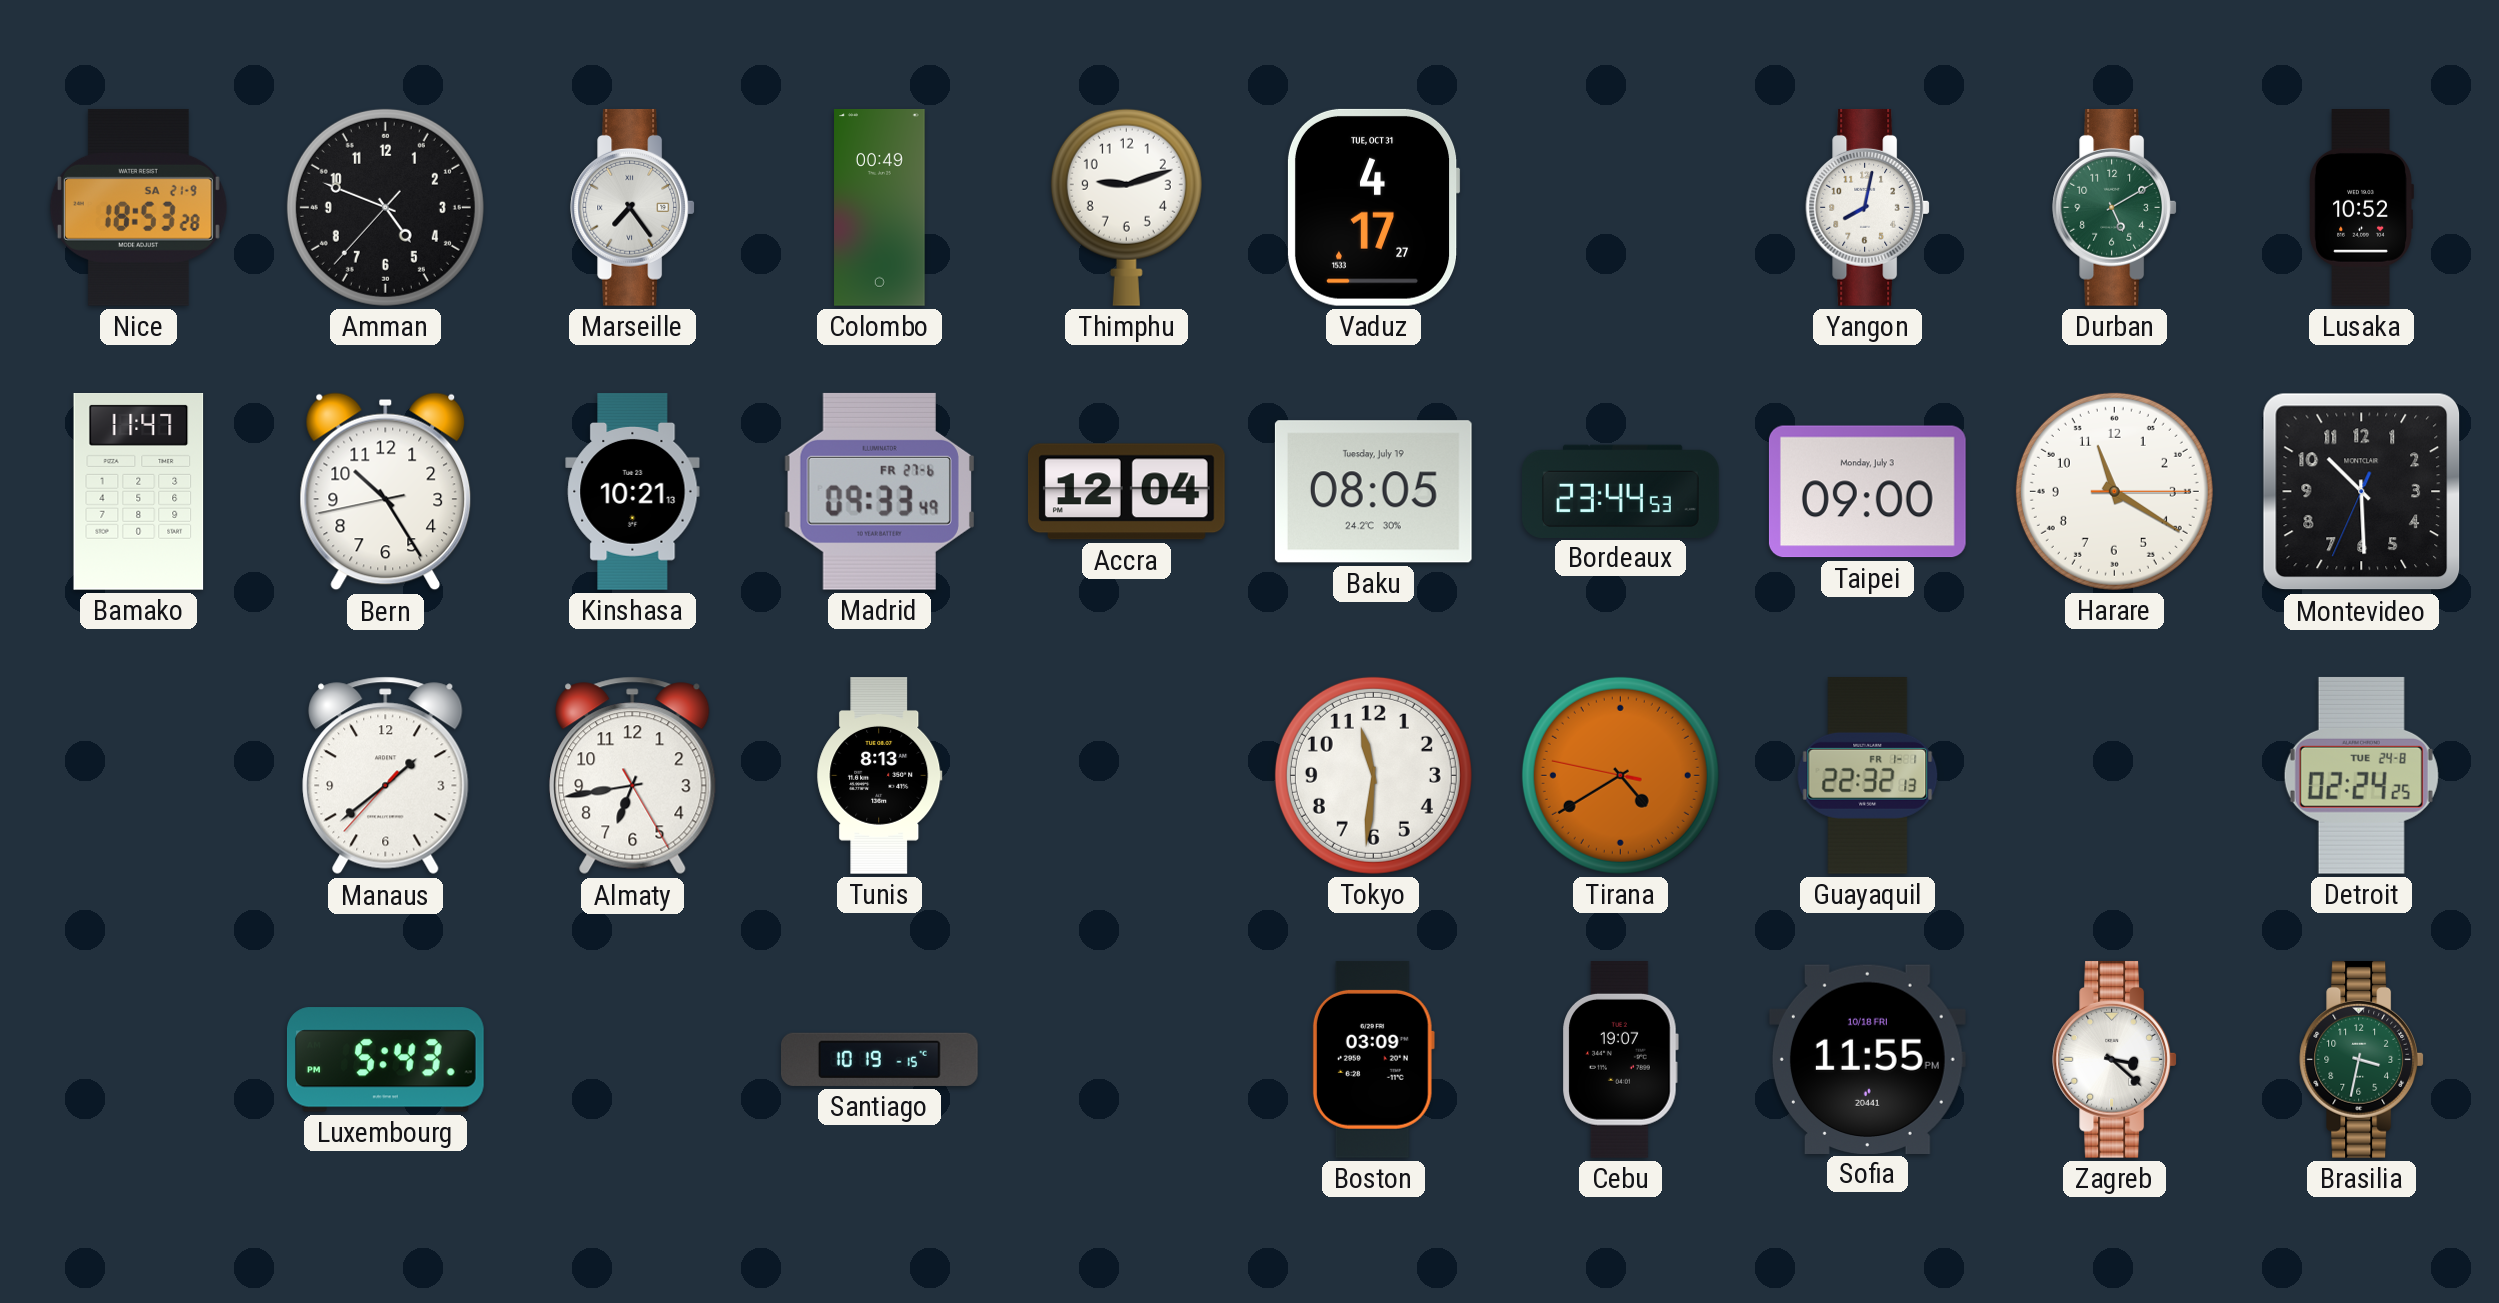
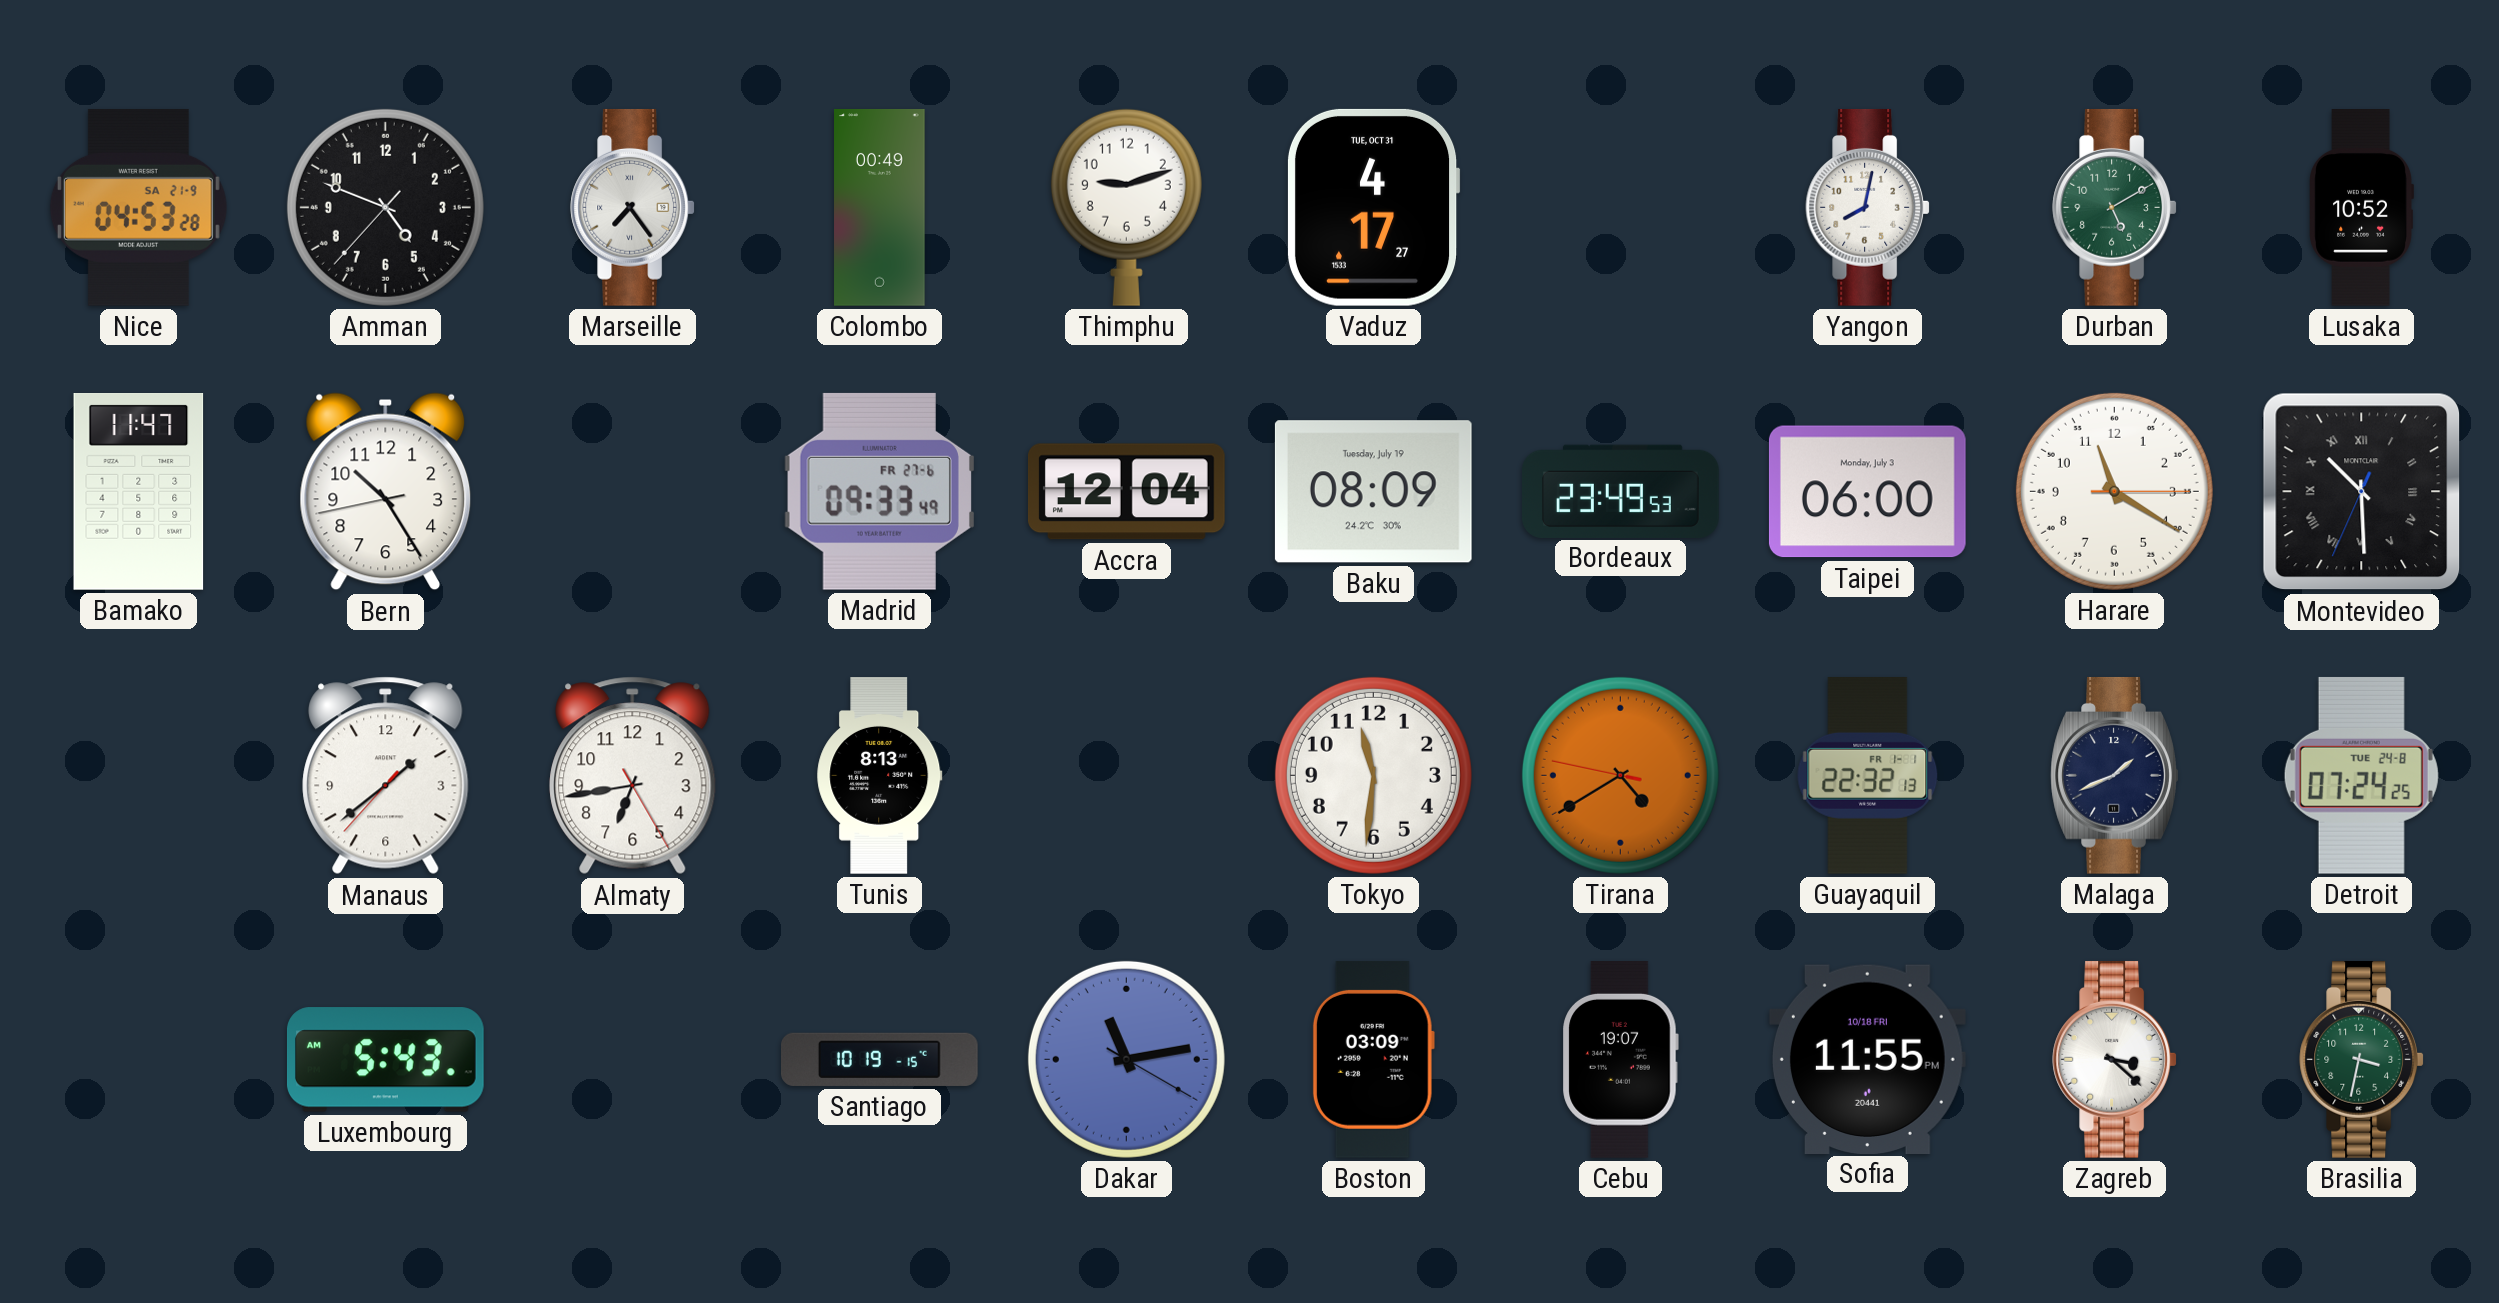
Nice: 18:53 -> 04:53 (138, 207)
Kinshasa: 10:21 -> none (633, 492)
Baku: 08:05 -> 08:09 (1373, 492)
Bordeaux: 23:44 -> 23:49 (1621, 491)
Taipei: 09:00 -> 06:00 (1867, 492)
Montevideo numerals: Arabic -> Roman (2362, 492)
Malaga: none -> 1:41 (2115, 775)
Detroit: 02:24 -> 07:24 (2361, 775)
Luxembourg: 5:43 PM -> 5:43 AM (385, 1060)
Dakar: none -> 11:13 (1126, 1059)
